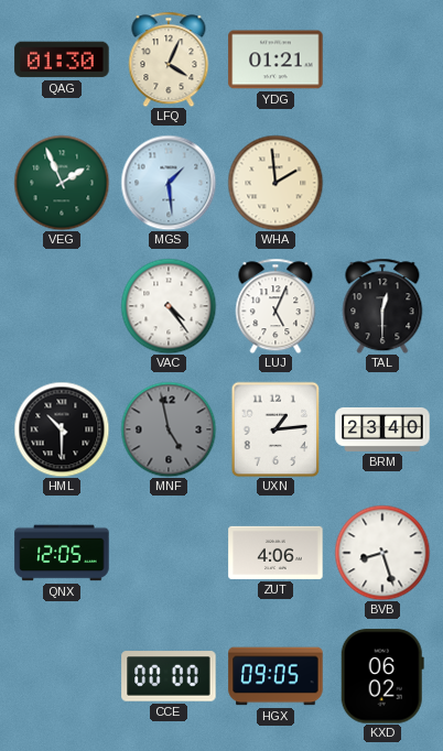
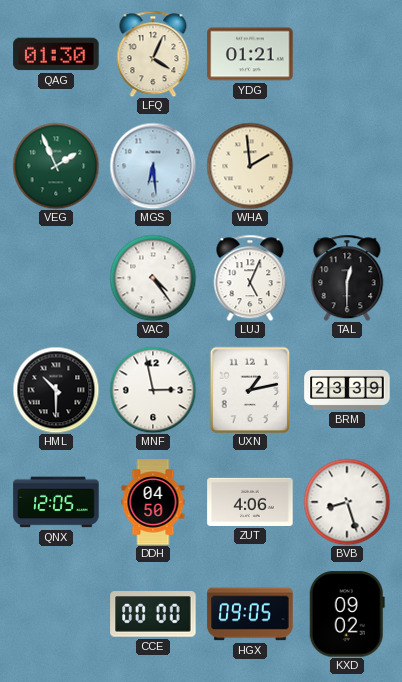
MGS: 1:29 -> 6:29 (153, 166)
MNF: 4:58 -> 2:58 (153, 390)
MNF dial: grey -> white (153, 390)
UXN: 1:14 -> 1:13 (250, 390)
BRM: 23:40 -> 23:39 (347, 390)
DDH: none -> 04:50 (153, 502)
KXD: 06:02 -> 09:02 (347, 614)
